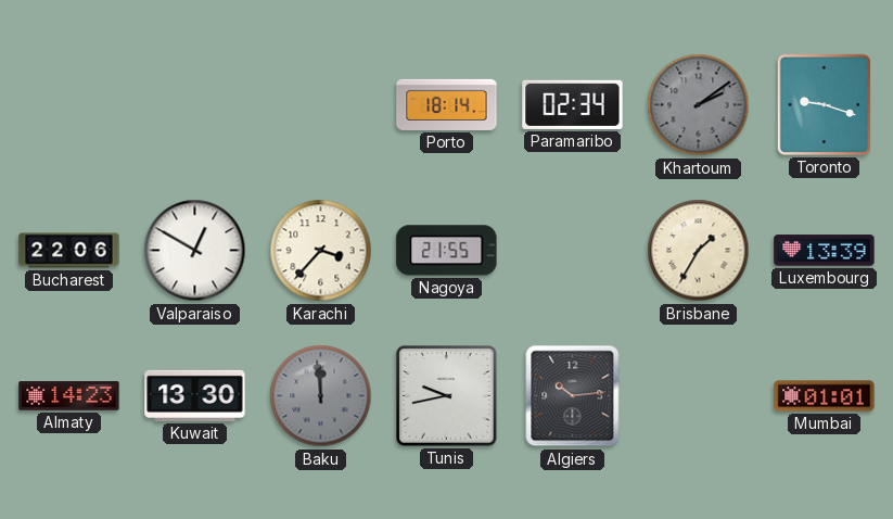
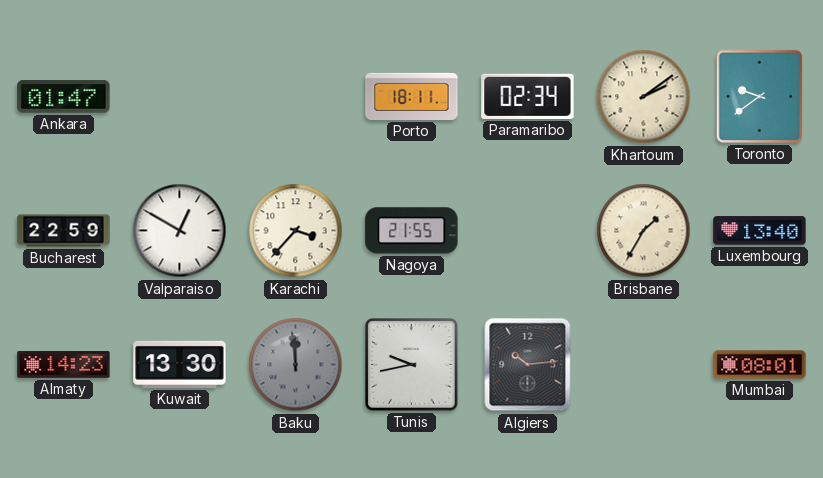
Ankara: none -> 01:47 (64, 97)
Porto: 18:14 -> 18:11 (412, 96)
Khartoum dial: grey -> cream (644, 97)
Toronto: 9:18 -> 9:39 (759, 96)
Bucharest: 22:06 -> 22:59 (64, 231)
Luxembourg: 13:39 -> 13:40 (760, 231)
Mumbai: 01:01 -> 08:01 (760, 365)
